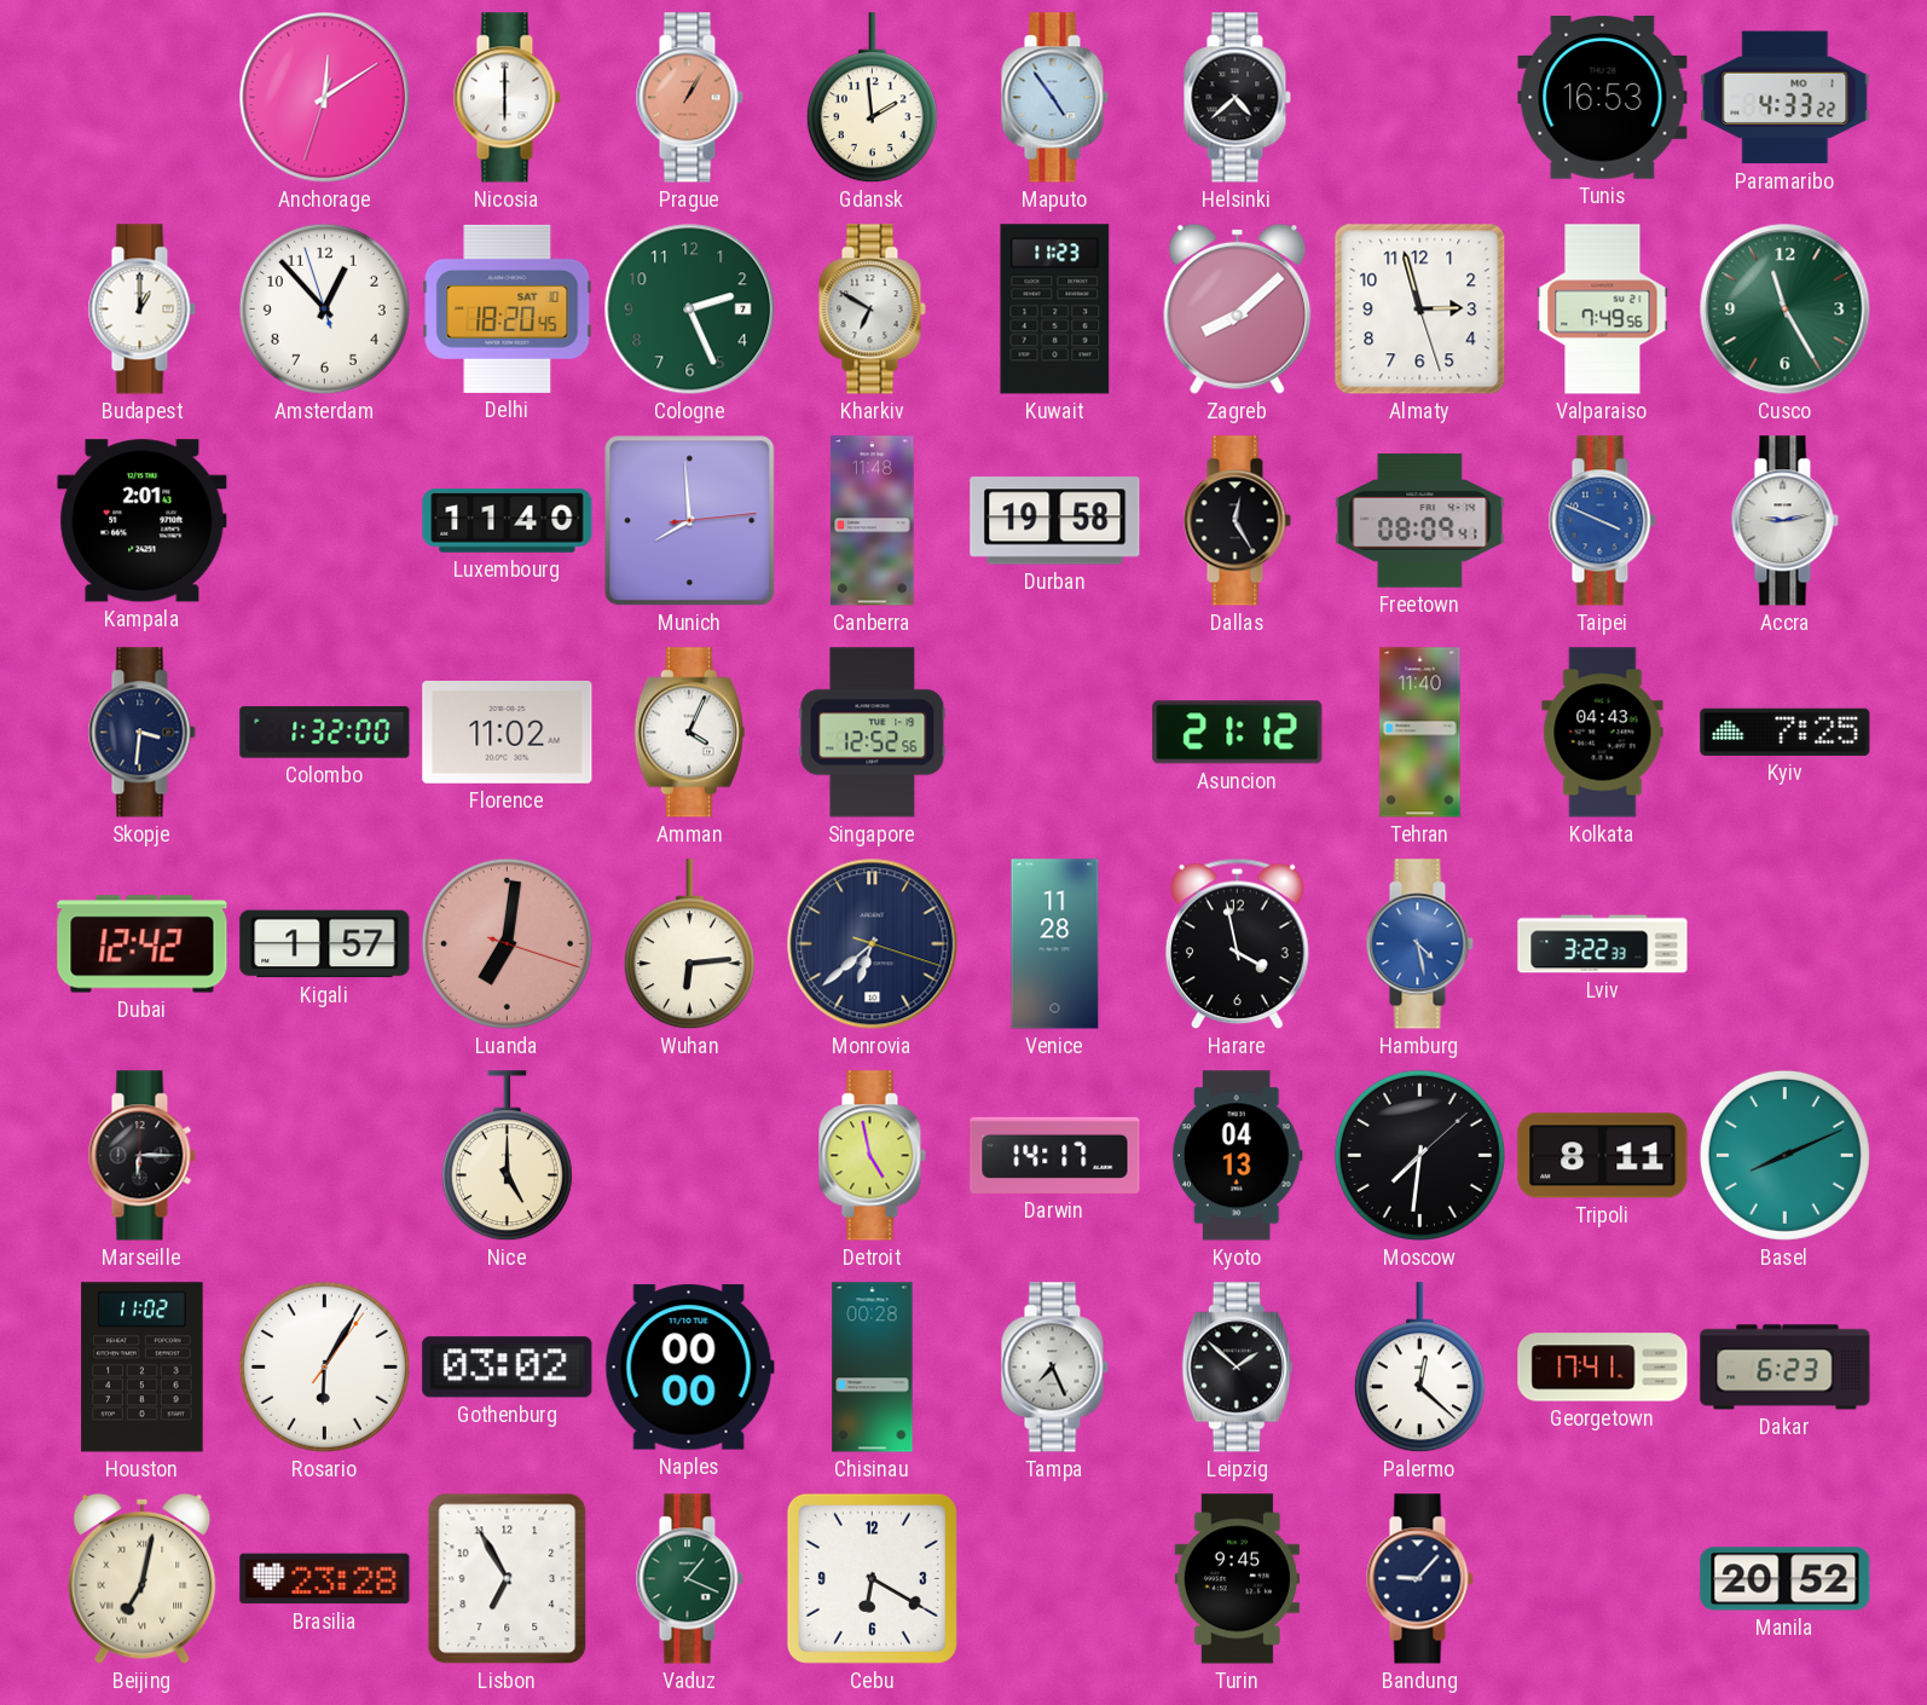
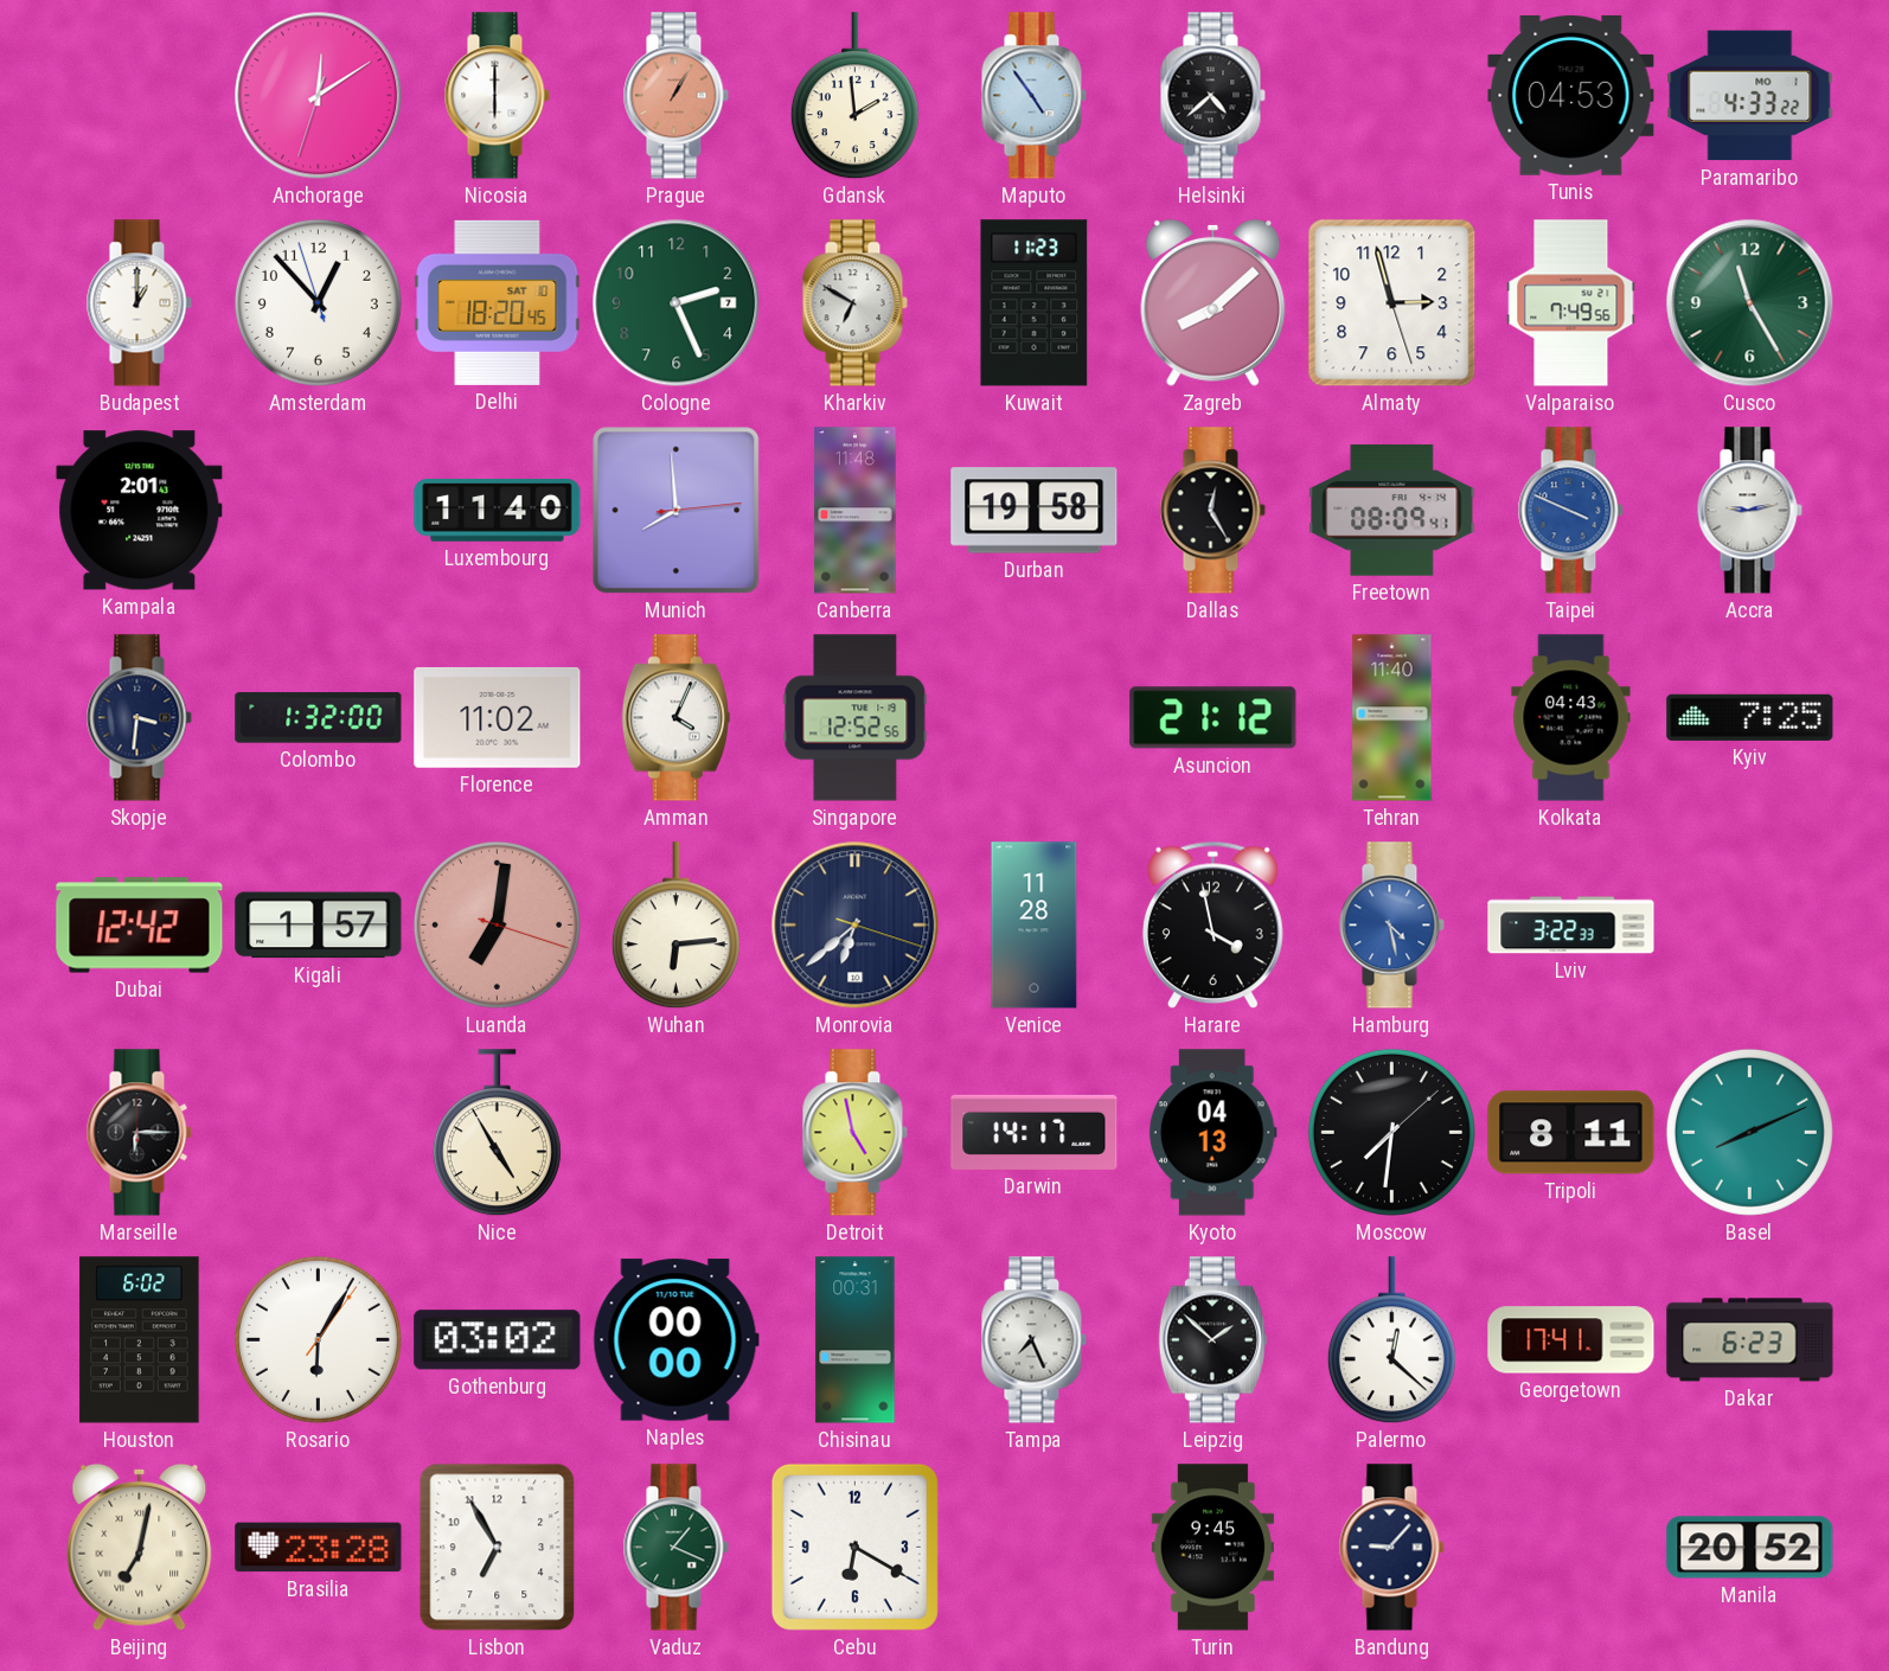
Tunis: 16:53 -> 04:53 (1571, 95)
Nice: 5:00 -> 4:55 (497, 1133)
Houston: 11:02 -> 6:02 (140, 1340)
Chisinau: 00:28 -> 00:31 (856, 1340)
